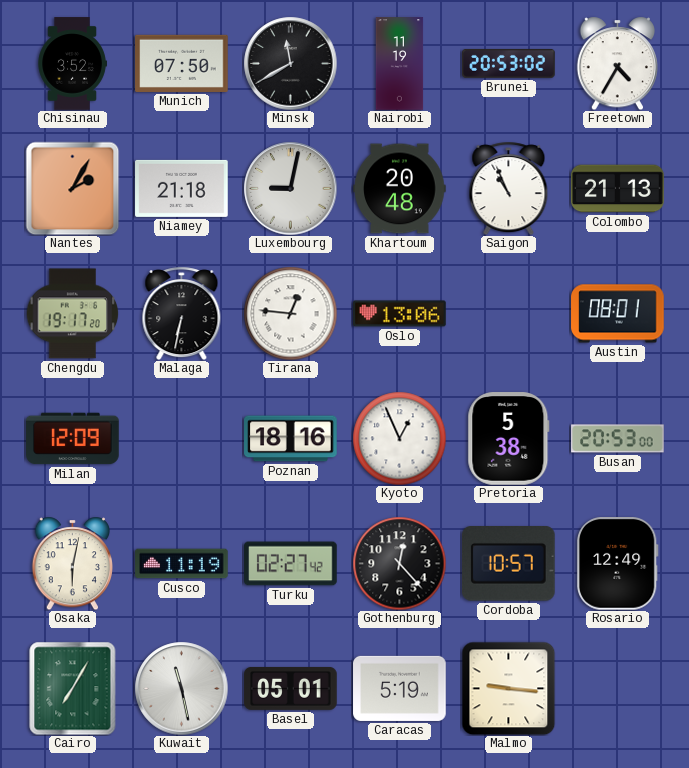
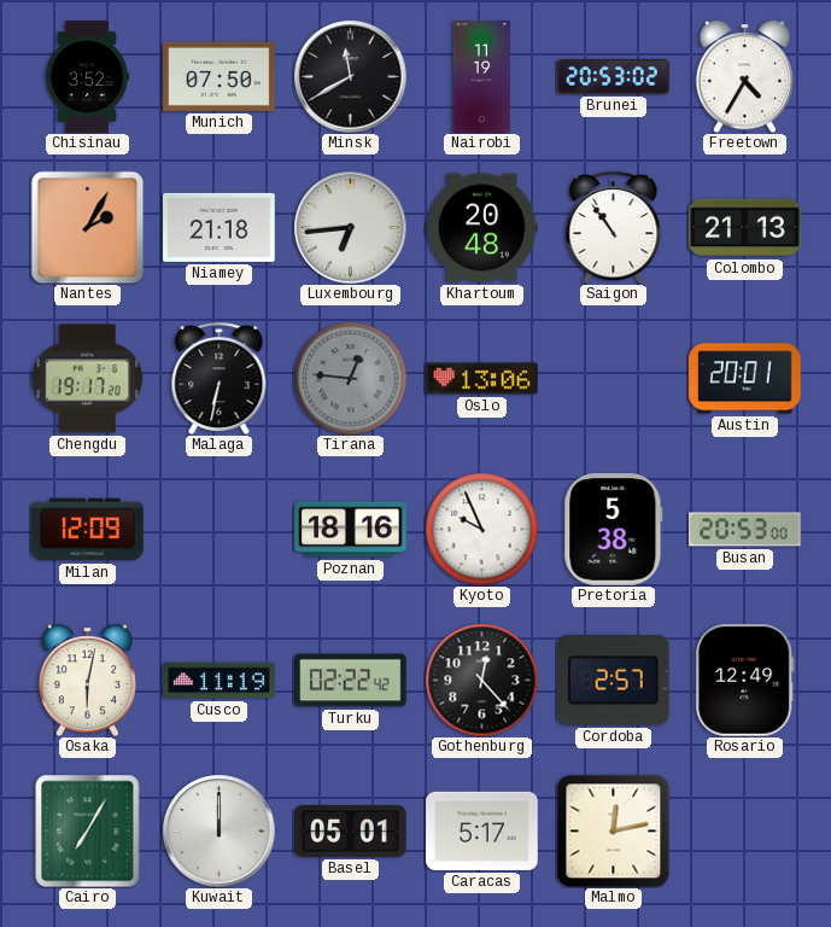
Luxembourg: 9:02 -> 6:44 (350, 227)
Saigon: 10:56 -> 10:54 (614, 227)
Tirana dial: white -> grey (350, 378)
Austin: 08:01 -> 20:01 (745, 379)
Kyoto: 12:56 -> 9:56 (481, 529)
Turku: 02:27 -> 02:22 (351, 681)
Cordoba: 10:57 -> 2:57 (613, 681)
Kuwait: 11:28 -> 12:00 (218, 830)
Caracas: 5:19 -> 5:17 (482, 830)
Malmo: 9:16 -> 12:13 (613, 830)
